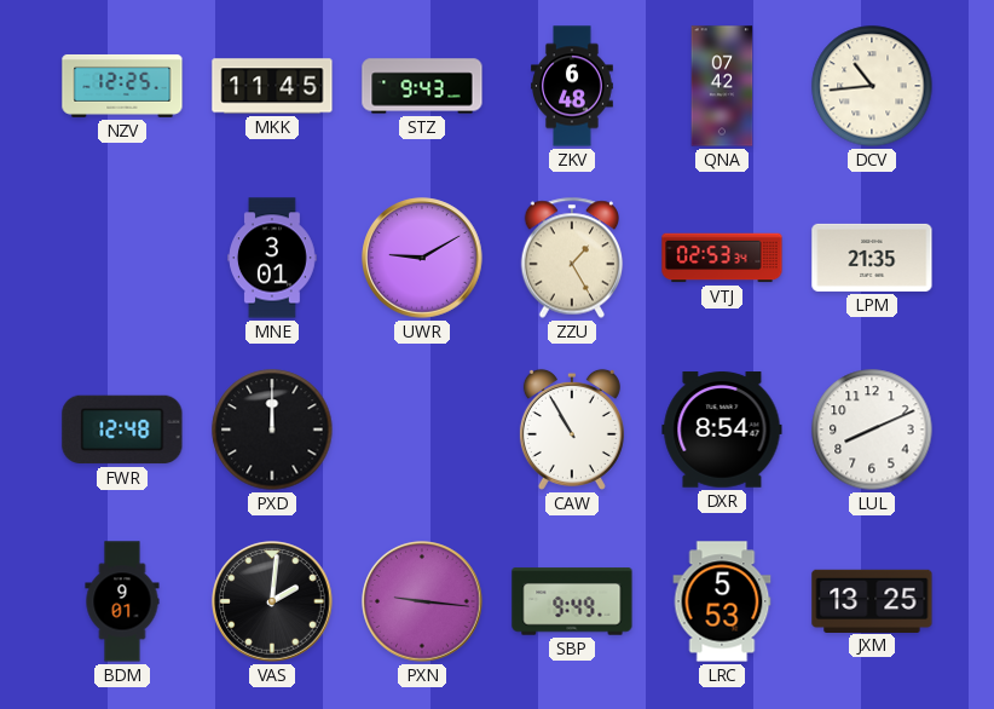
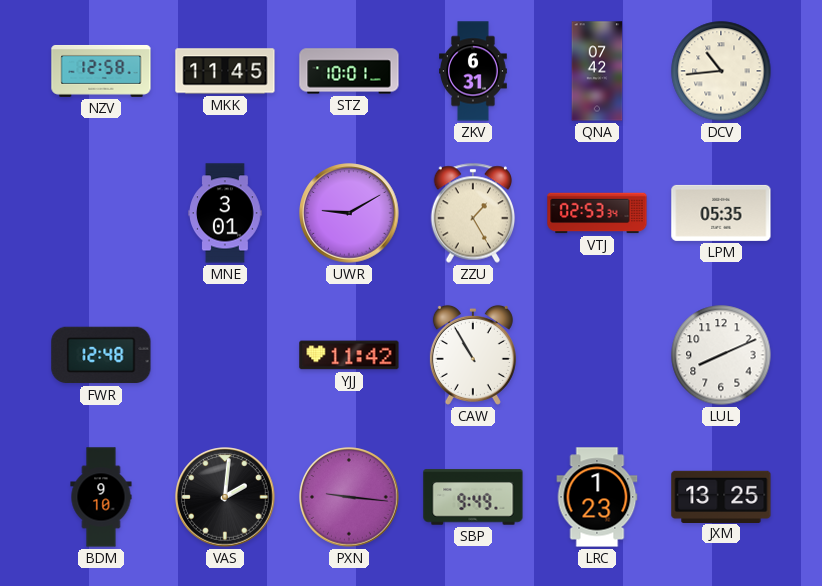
NZV: 12:25 -> 12:58 (101, 71)
STZ: 9:43 -> 10:01 (349, 71)
ZKV: 6:48 -> 6:31 (474, 71)
LPM: 21:35 -> 05:35 (721, 213)
PXD: 12:00 -> none (272, 430)
YJJ: none -> 11:42 (349, 355)
DXR: 8:54 -> none (722, 430)
BDM: 9:01 -> 9:10 (101, 497)
LRC: 5:53 -> 1:23 (597, 497)
